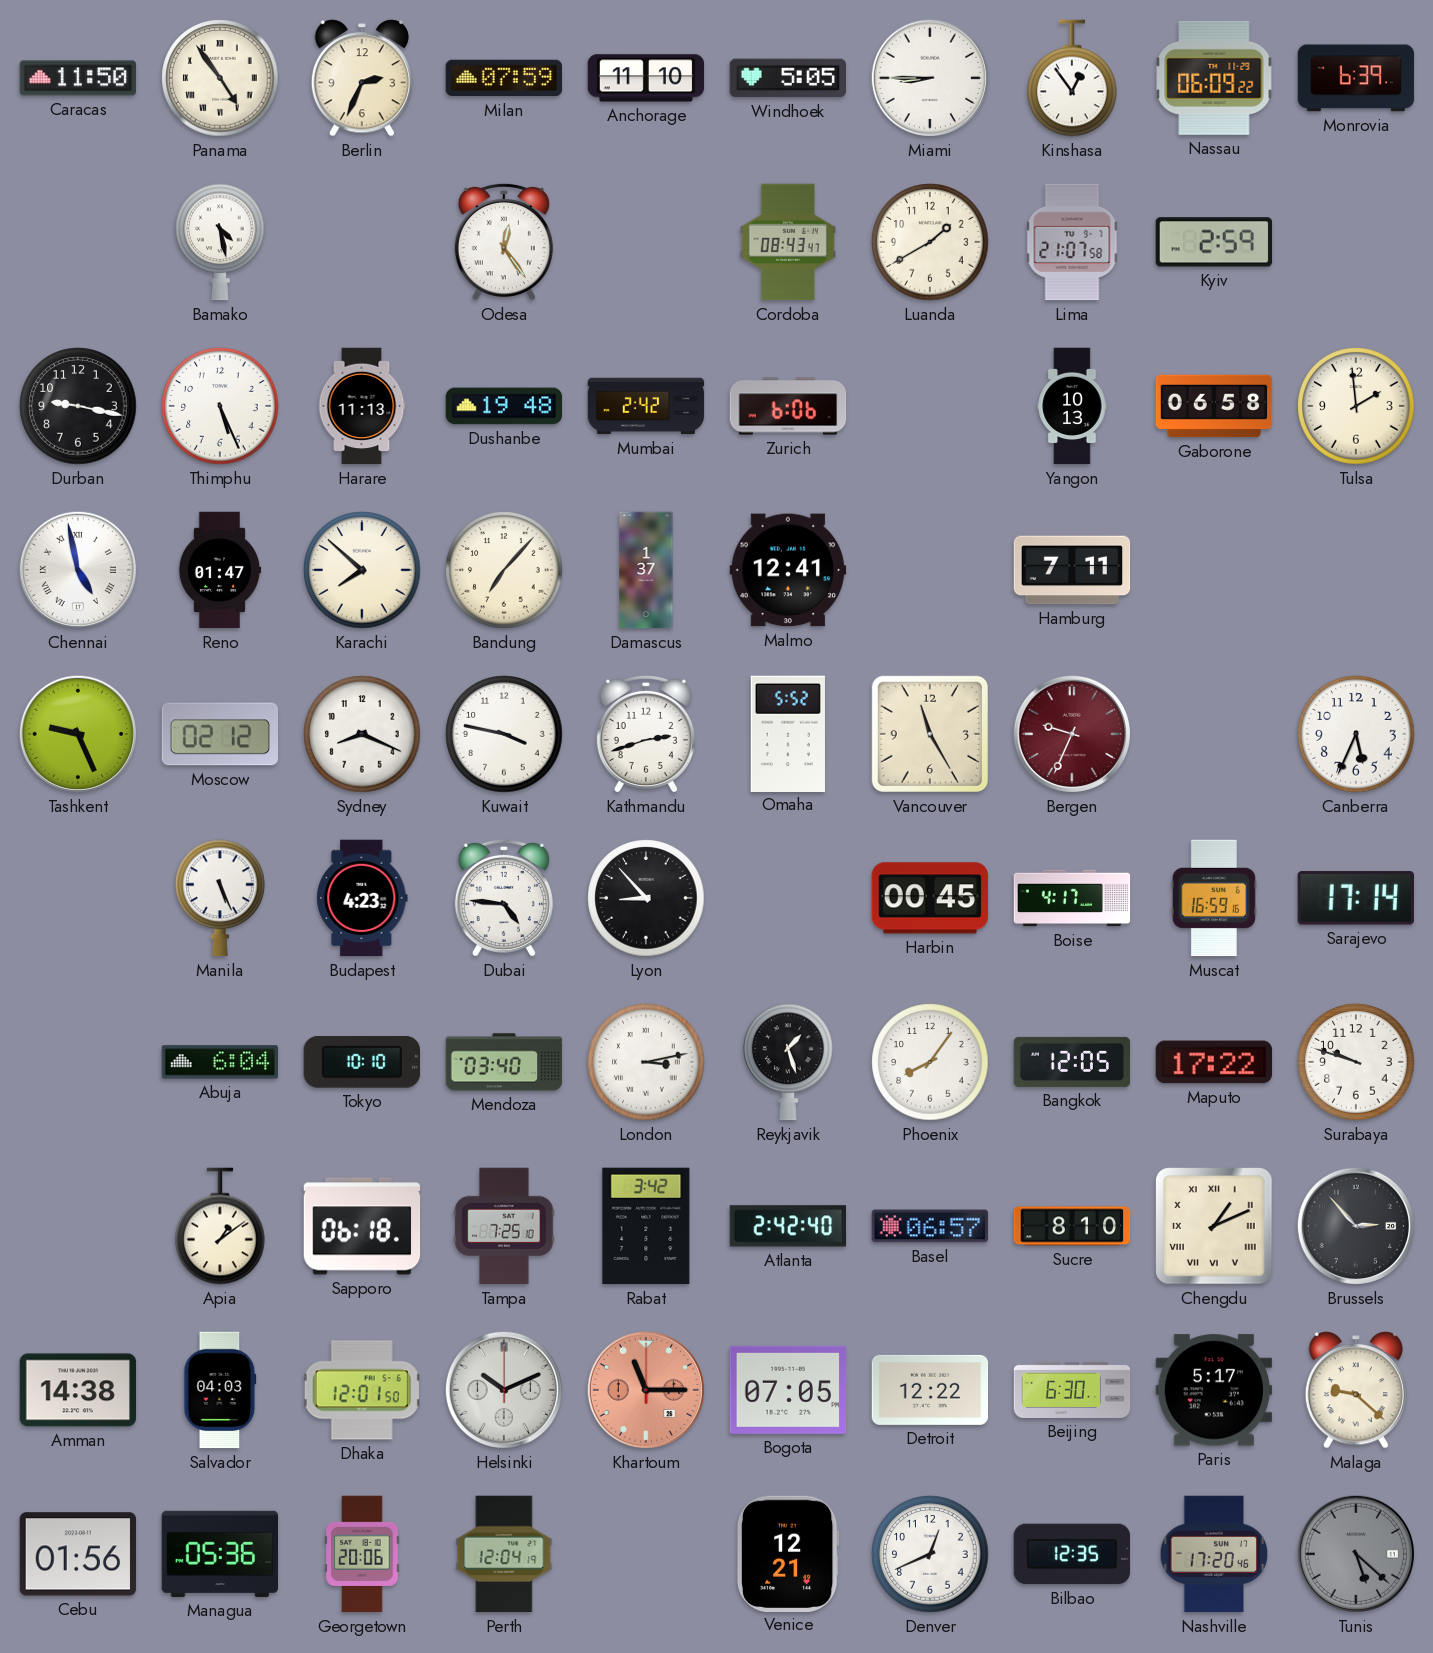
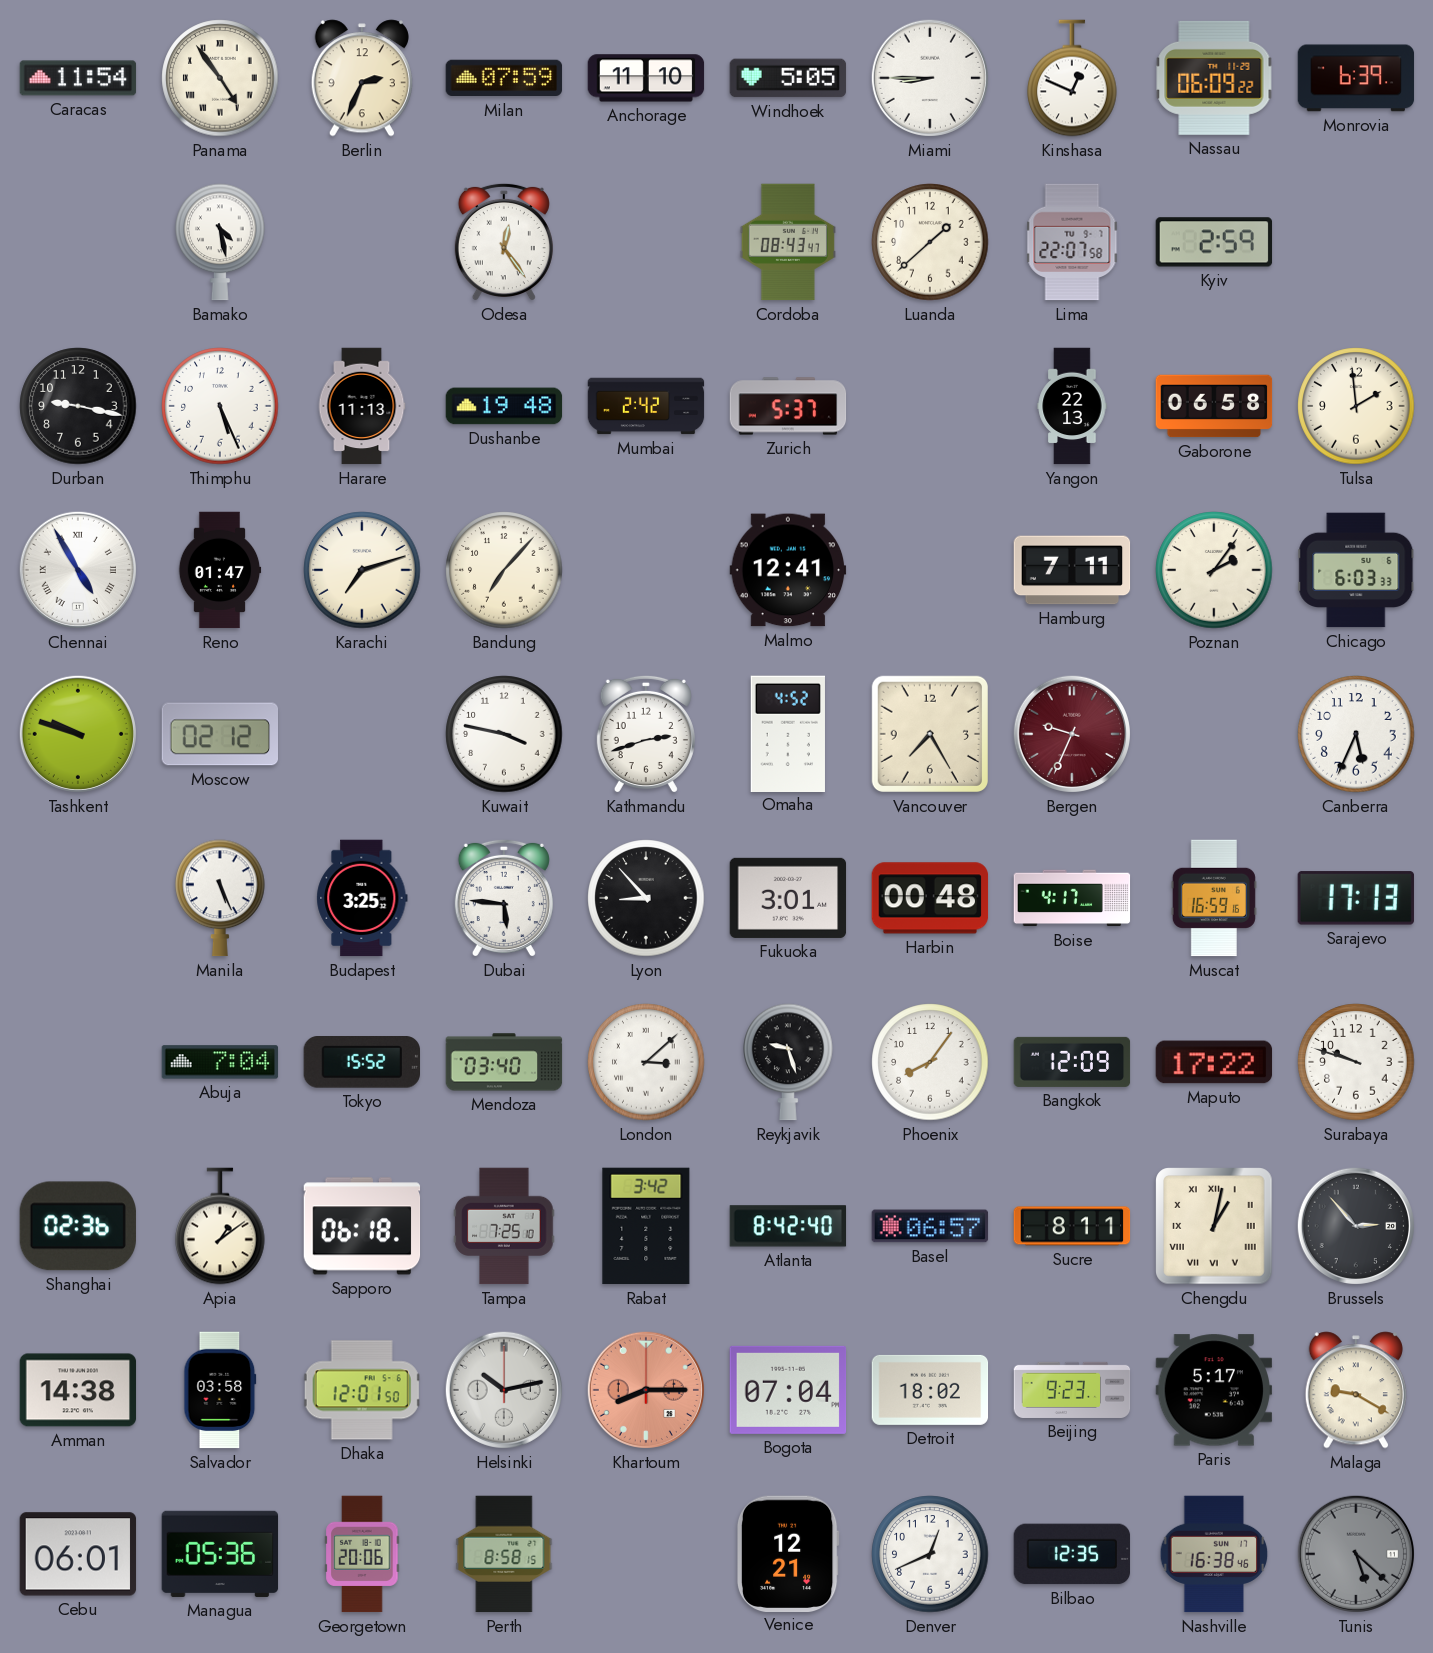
Caracas: 11:50 -> 11:54 (78, 78)
Kinshasa: 12:54 -> 12:49 (1072, 78)
Luanda: 1:40 -> 1:38 (930, 242)
Lima: 21:07 -> 22:07 (1072, 242)
Zurich: 6:06 -> 5:37 (788, 406)
Yangon: 10:13 -> 22:13 (1072, 406)
Chennai: 4:58 -> 4:55 (78, 570)
Karachi: 7:52 -> 7:12 (362, 570)
Damascus: 1:37 -> none (646, 570)
Poznan: none -> 2:06 (1214, 570)
Chicago: none -> 6:03 (1356, 570)
Tashkent: 9:26 -> 9:48 (78, 734)
Sydney: 8:19 -> none (362, 734)
Omaha: 5:52 -> 4:52 (788, 733)
Vancouver: 11:25 -> 7:25 (930, 734)
Budapest: 4:23 -> 3:25 (362, 898)
Dubai: 4:46 -> 5:46 (504, 898)
Fukuoka: none -> 3:01 (788, 898)
Harbin: 00:45 -> 00:48 (930, 898)
Sarajevo: 17:14 -> 17:13 (1356, 898)
Abuja: 6:04 -> 7:04 (220, 1062)
Tokyo: 10:10 -> 15:52 (361, 1062)
London: 3:13 -> 3:08 (646, 1062)
Reykjavik: 1:27 -> 9:27 (788, 1062)
Bangkok: 12:05 -> 12:09 (1072, 1062)
Shanghai: none -> 02:36 (78, 1226)
Atlanta: 2:42 -> 8:42 (788, 1226)
Sucre: 8:10 -> 8:11 (1072, 1226)
Chengdu: 1:11 -> 1:02 (1214, 1226)
Salvador: 04:03 -> 03:58 (220, 1390)
Helsinki: 10:11 -> 10:13 (504, 1390)
Khartoum: 11:15 -> 8:15 (646, 1390)
Bogota: 07:05 -> 07:04 (788, 1390)
Detroit: 12:22 -> 18:02 (930, 1390)
Beijing: 6:30 -> 9:23 (1072, 1390)
Malaga: 9:22 -> 9:20 (1356, 1390)
Cebu: 01:56 -> 06:01 (78, 1554)
Perth: 12:04 -> 8:58 (504, 1554)
Nashville: 17:20 -> 16:38 (1214, 1554)
